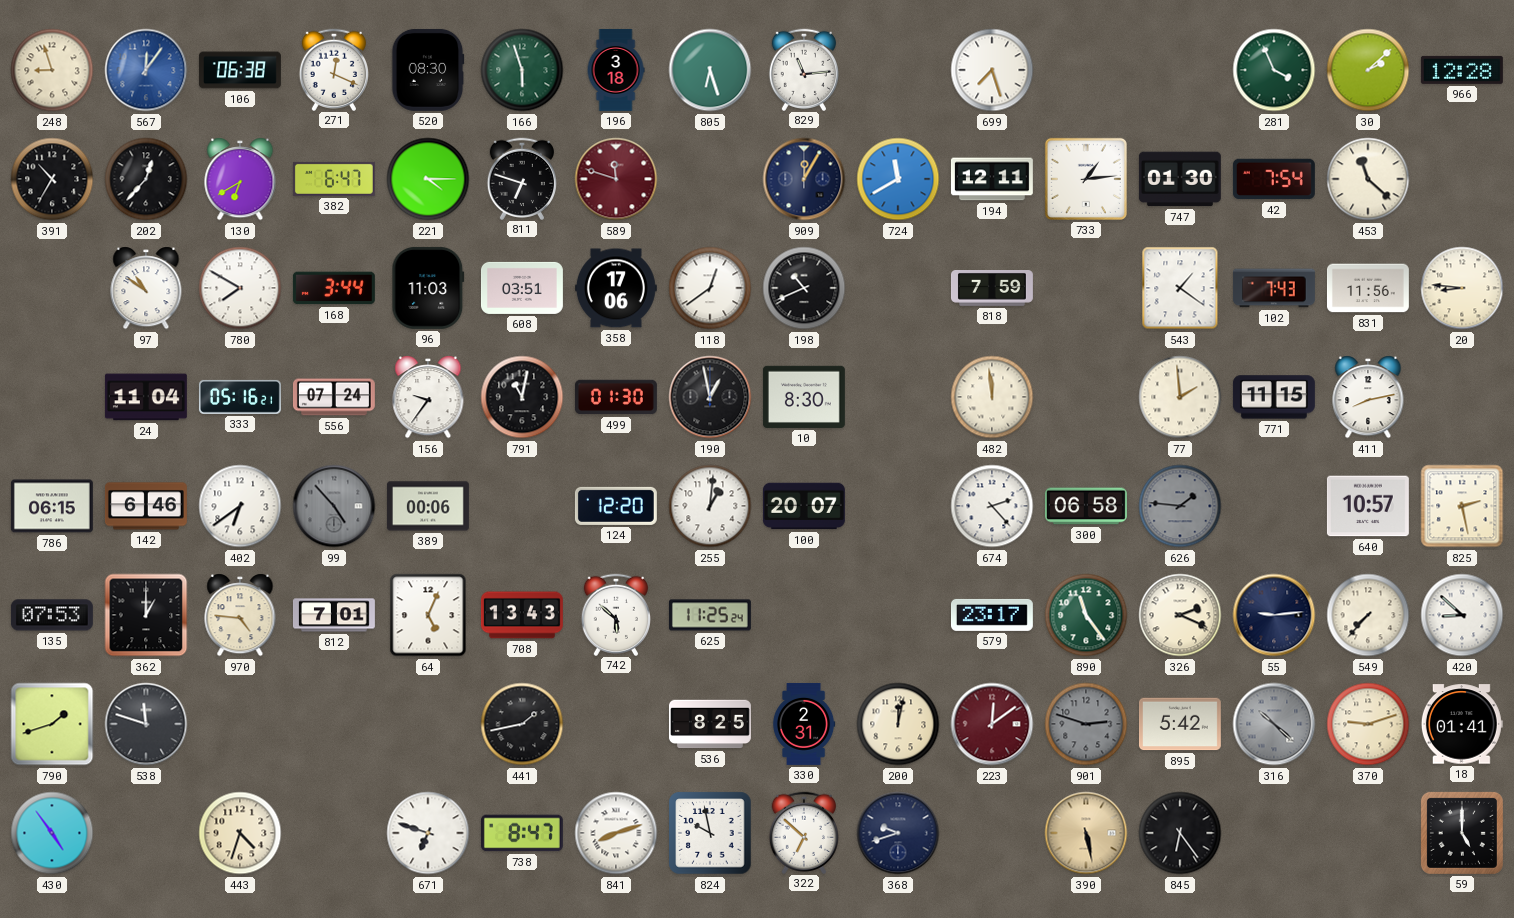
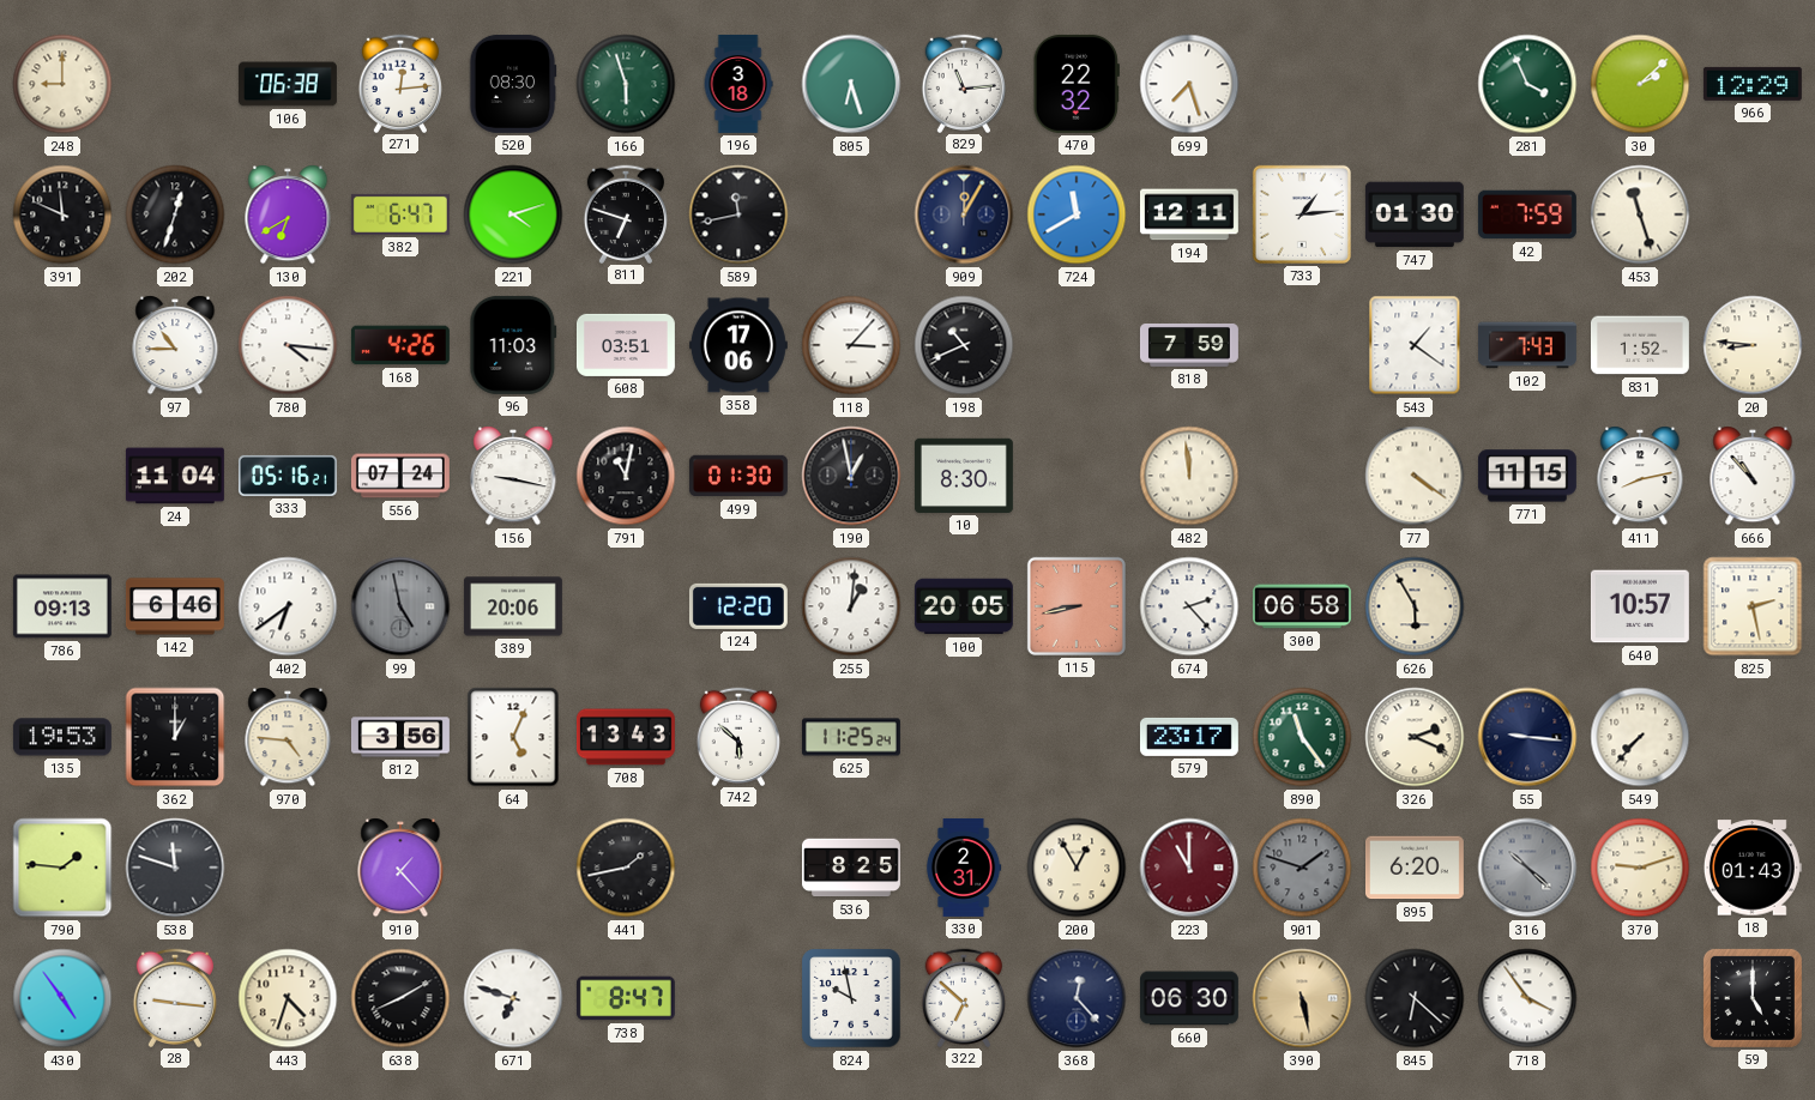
248: 8:57 -> 9:00 (62, 84)
567: 12:06 -> none (146, 70)
271: 12:19 -> 12:14 (399, 83)
470: none -> 22:32 (1077, 84)
966: 12:28 -> 12:29 (1753, 84)
391: 10:35 -> 11:49 (62, 214)
202: 12:37 -> 12:33 (175, 214)
221: 4:15 -> 4:12 (513, 214)
589: 11:48 -> 11:43 (738, 214)
589 dial: burgundy -> black (738, 214)
42: 7:54 -> 7:59 (1527, 214)
453: 11:22 -> 11:27 (1640, 214)
97: 10:51 -> 10:45 (175, 345)
780: 7:50 -> 4:16 (288, 345)
168: 3:44 -> 4:26 (400, 345)
118: 12:39 -> 3:07 (851, 345)
831: 11:56 -> 1:52 (1640, 345)
156: 9:36 -> 9:17 (513, 476)
77: 1:59 -> 4:21 (1415, 476)
666: none -> 10:53 (1753, 476)
786: 06:15 -> 09:13 (62, 606)
99: 4:53 -> 4:58 (400, 606)
389: 00:06 -> 20:06 (513, 606)
100: 20:07 -> 20:05 (964, 606)
115: none -> 8:43 (1077, 606)
626: 1:46 -> 5:55 (1415, 606)
626 dial: grey -> cream (1415, 606)
135: 07:53 -> 19:53 (62, 737)
812: 7:01 -> 3:56 (400, 737)
55: 9:14 -> 9:16 (1527, 737)
420: 8:52 -> none (1462, 615)
790: 1:42 -> 1:46 (62, 868)
910: none -> 1:23 (400, 868)
200: 12:02 -> 12:55 (1077, 868)
223: 12:09 -> 11:00 (1189, 868)
901: 2:48 -> 1:48 (1302, 868)
895: 5:42 -> 6:20 (1415, 868)
18: 01:41 -> 01:43 (1753, 868)
28: none -> 9:16 (174, 997)
638: none -> 8:10 (400, 998)
841: 8:12 -> none (616, 833)
368: 9:42 -> 12:23 (1077, 998)
660: none -> 06:30 (1189, 998)
845: 6:24 -> 6:22 (1415, 998)
718: none -> 3:54 (1527, 998)
